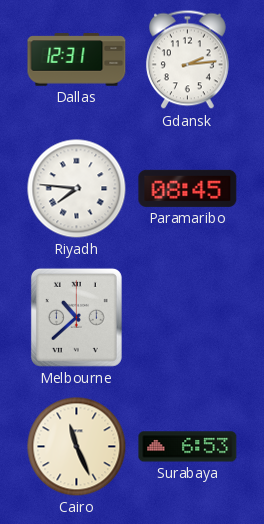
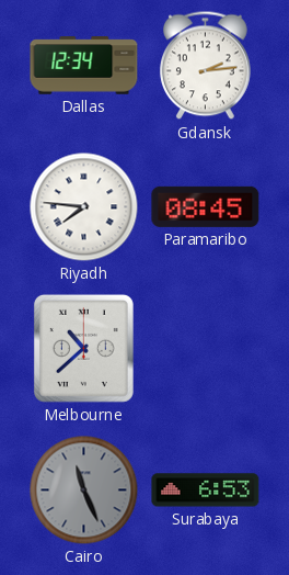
Dallas: 12:31 -> 12:34 (84, 66)
Cairo dial: cream -> grey (84, 491)
